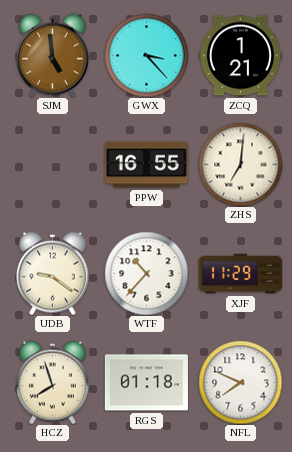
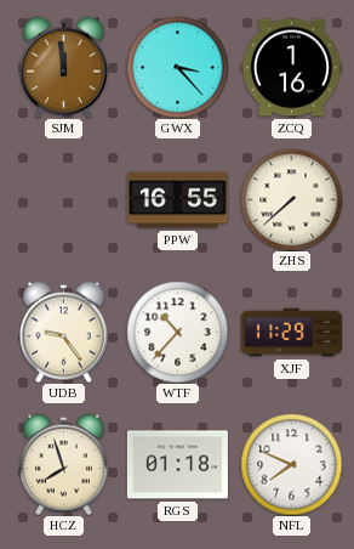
SJM: 4:59 -> 11:59 (63, 67)
ZCQ: 1:21 -> 1:16 (291, 68)
ZHS: 7:01 -> 7:38 (291, 199)
UDB: 9:21 -> 9:24 (63, 332)
